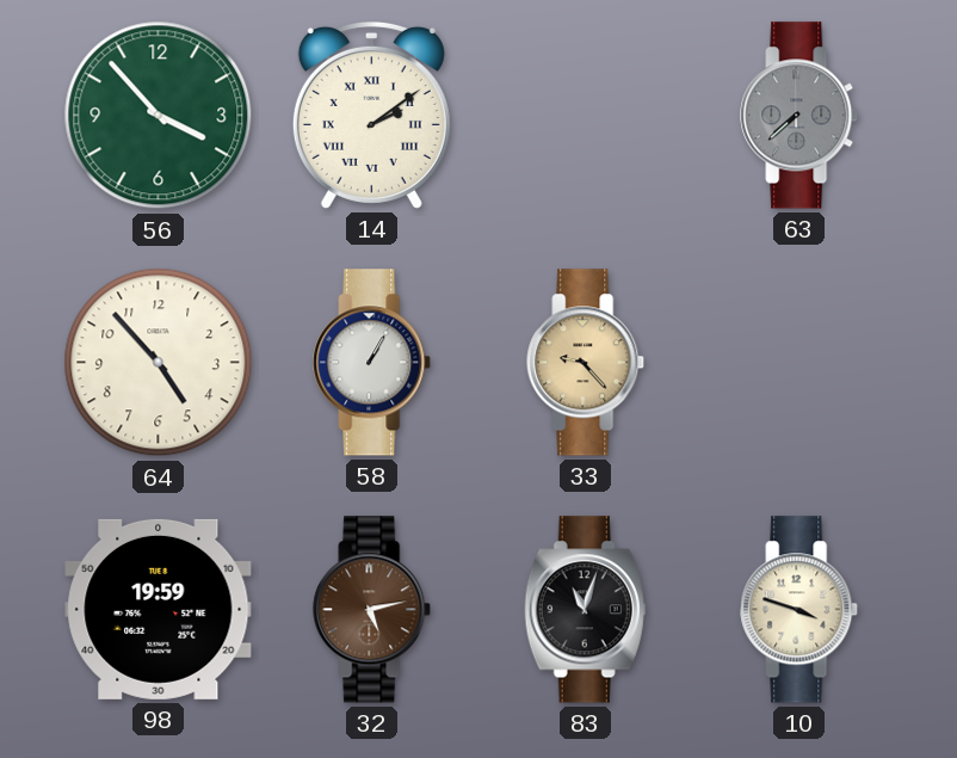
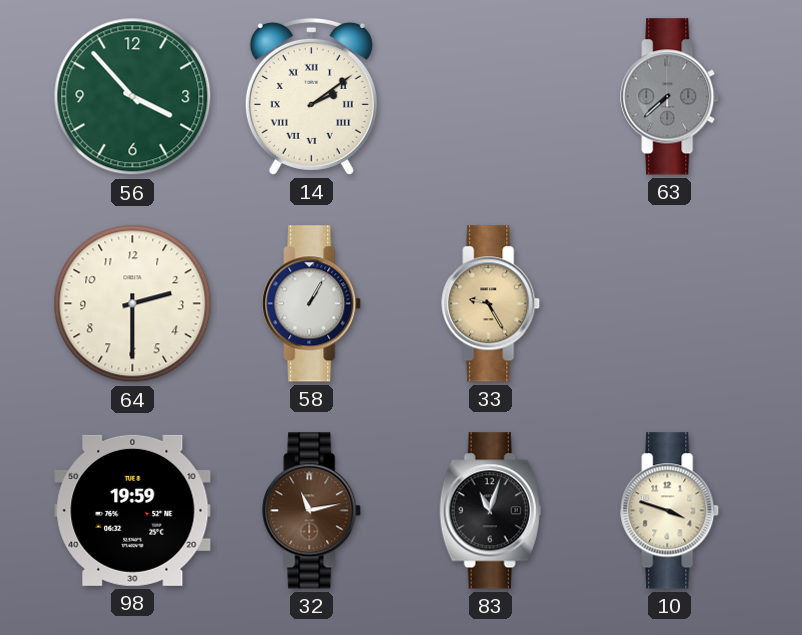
64: 4:53 -> 2:30 (133, 304)
33: 9:23 -> 9:25 (491, 304)
32: 5:13 -> 11:13 (312, 511)
